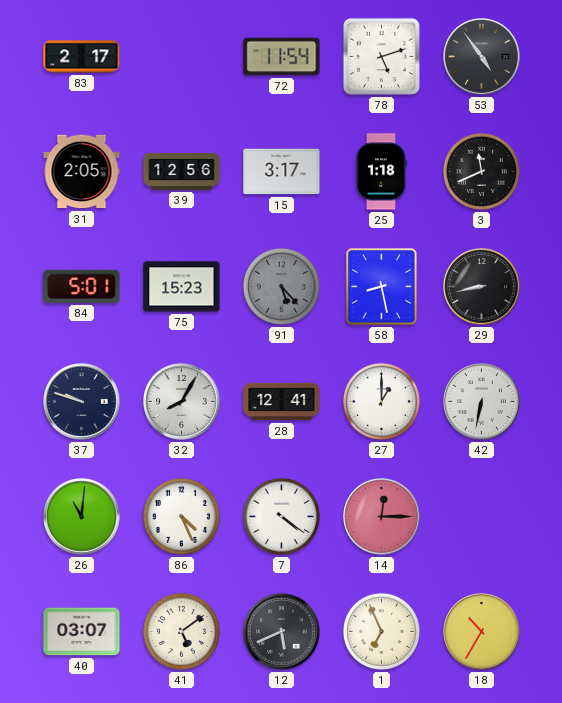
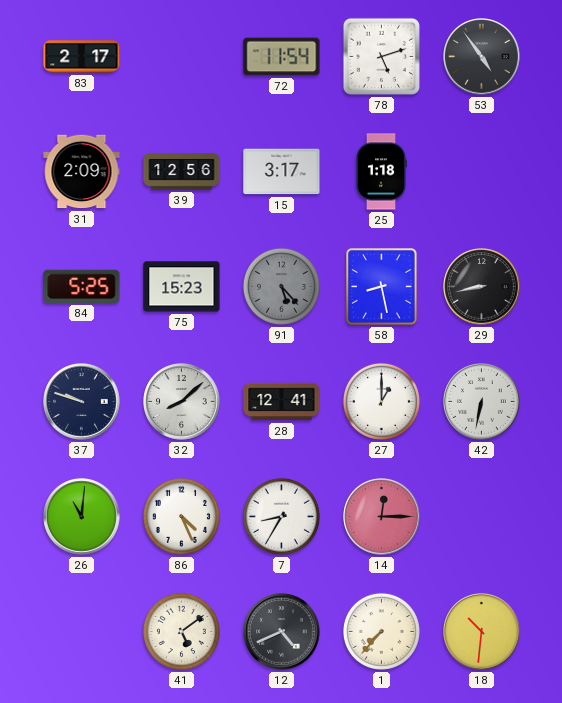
31: 2:05 -> 2:09 (82, 172)
3: 11:41 -> none (481, 171)
84: 5:01 -> 5:25 (82, 286)
32: 8:05 -> 8:08 (182, 402)
7: 4:21 -> 8:35 (281, 516)
40: 03:07 -> none (82, 632)
12: 5:41 -> 4:41 (282, 632)
1: 6:56 -> 7:37 (381, 631)
18: 10:35 -> 10:31 (482, 632)
